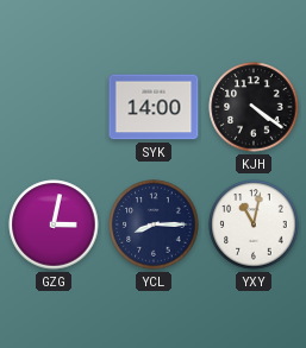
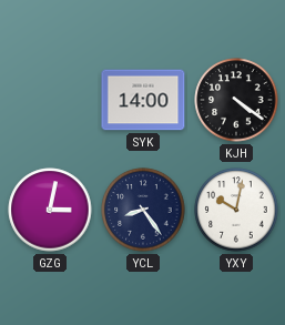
YCL: 8:15 -> 8:24 (143, 210)
YXY: 11:02 -> 10:02 (236, 210)
